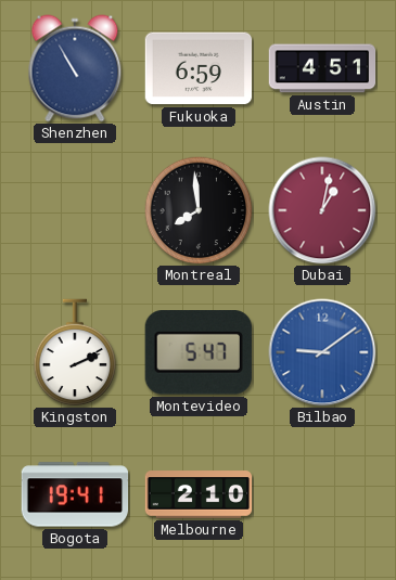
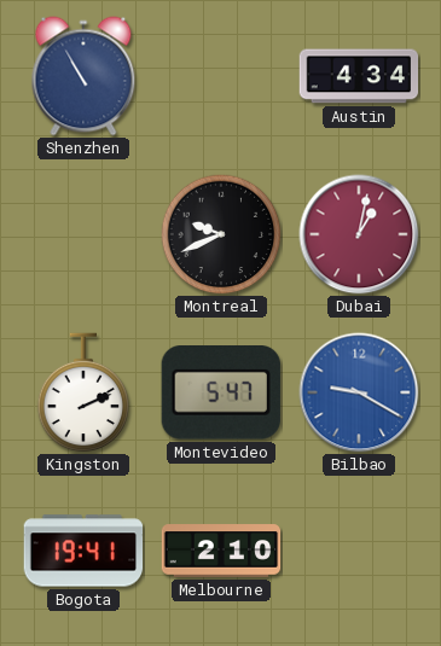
Fukuoka: 6:59 -> none (199, 68)
Austin: 4:51 -> 4:34 (359, 76)
Montreal: 7:59 -> 9:41 (221, 234)
Bilbao: 9:09 -> 9:20 (359, 392)
